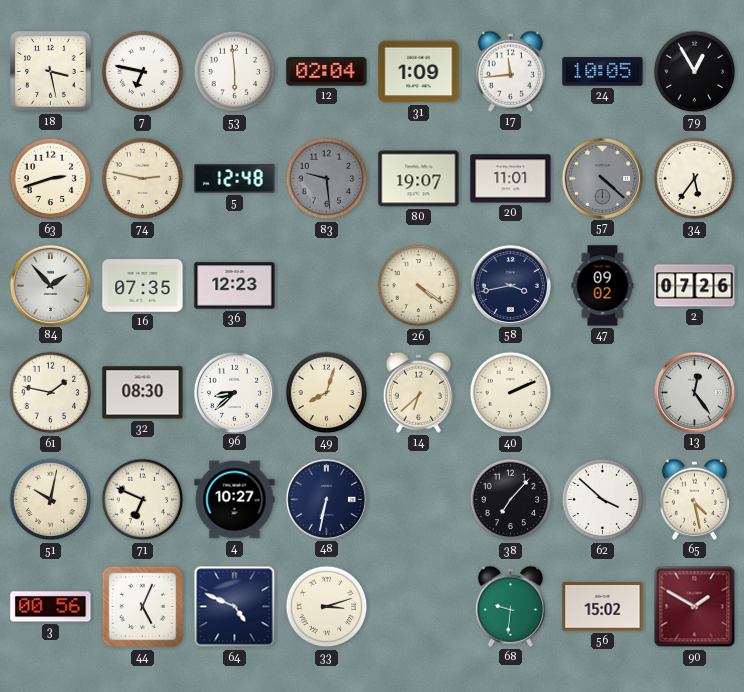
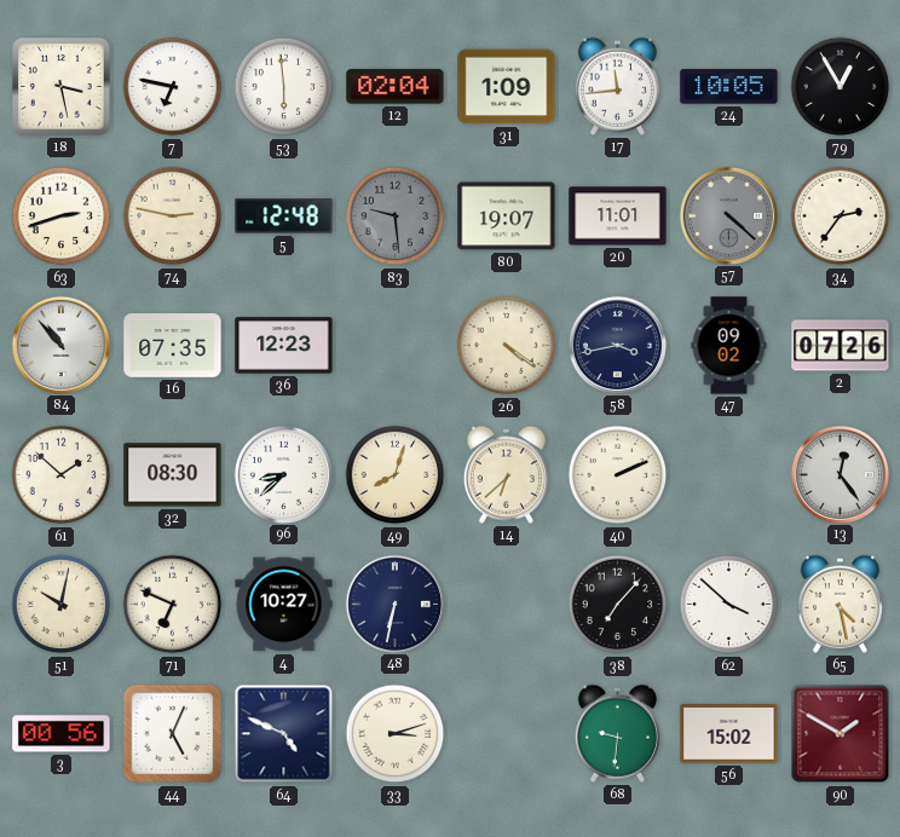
34: 5:36 -> 2:36 (841, 217)
84: 1:53 -> 10:53 (60, 345)
61: 1:47 -> 1:52 (62, 475)
